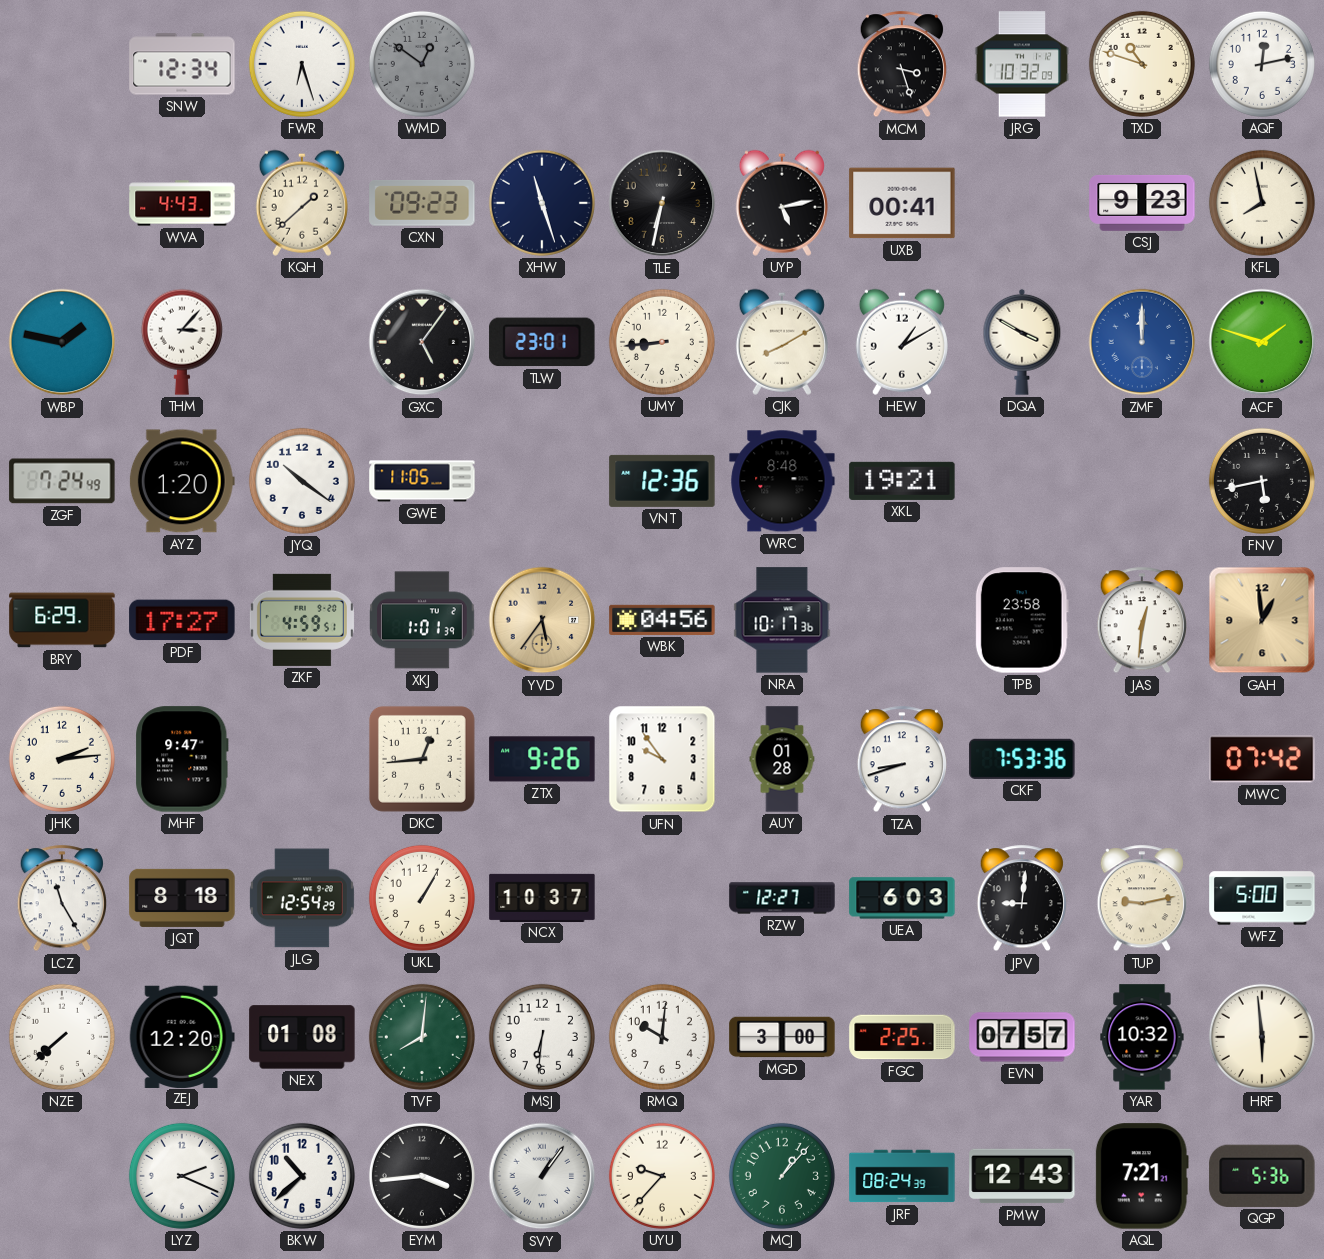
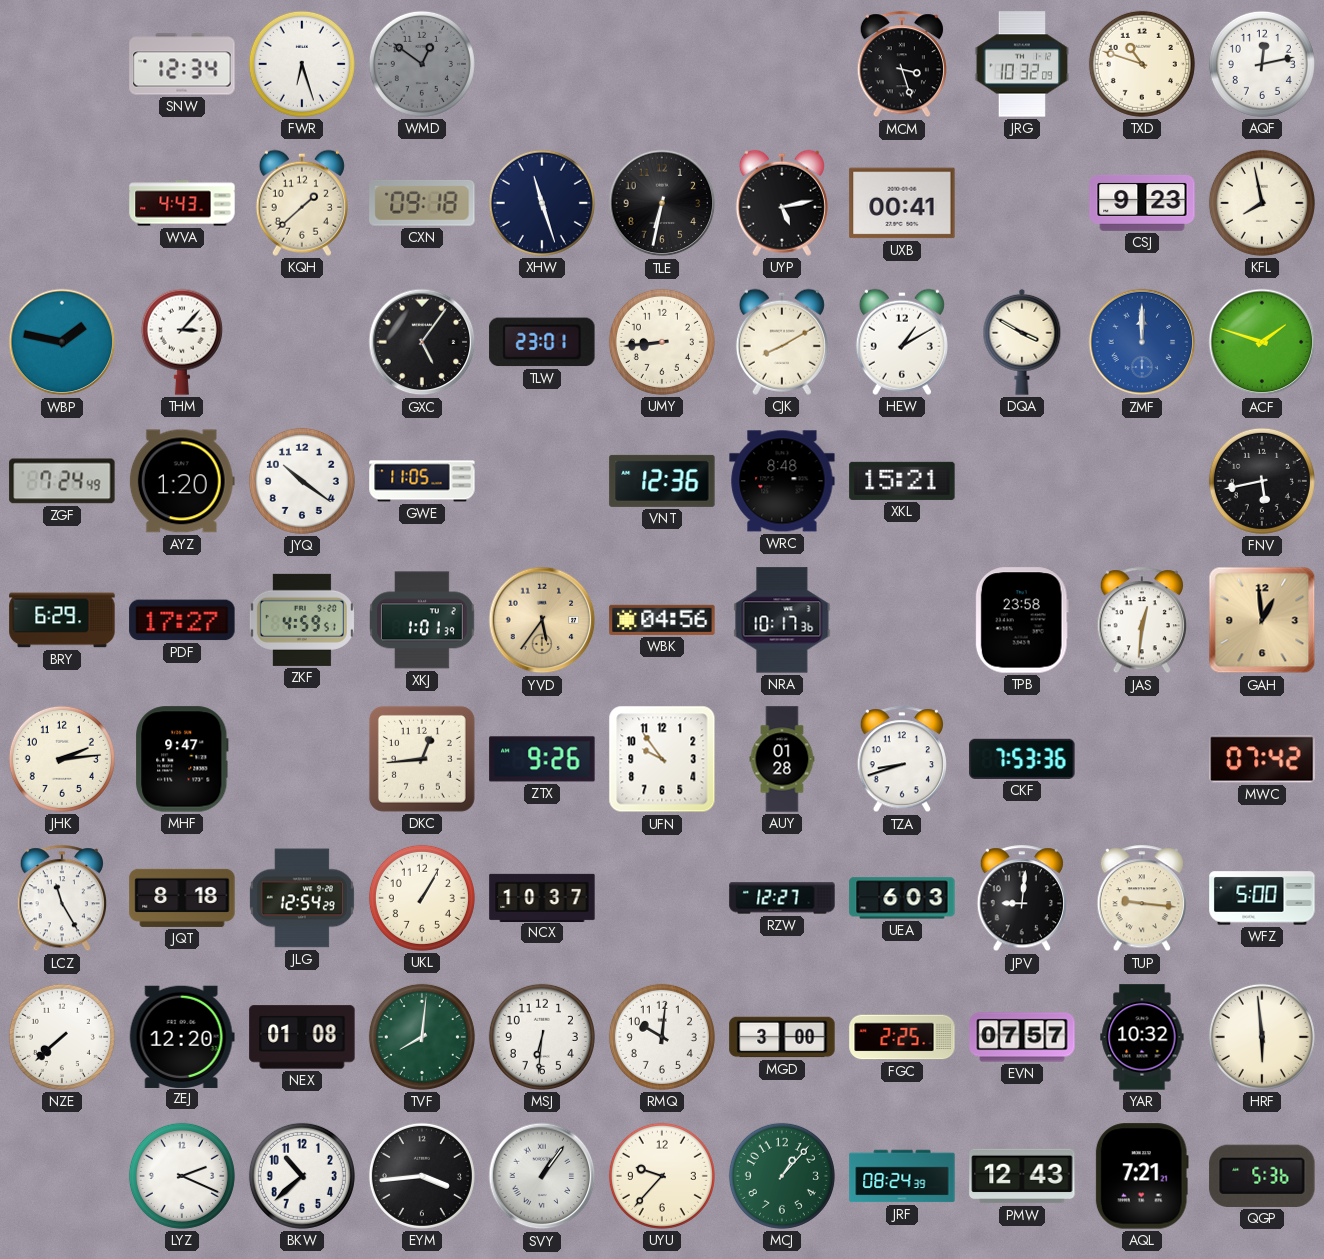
CXN: 09:23 -> 09:18 (422, 203)
XKL: 19:21 -> 15:21 (902, 481)
TUP: 9:13 -> 9:16 (1141, 899)
